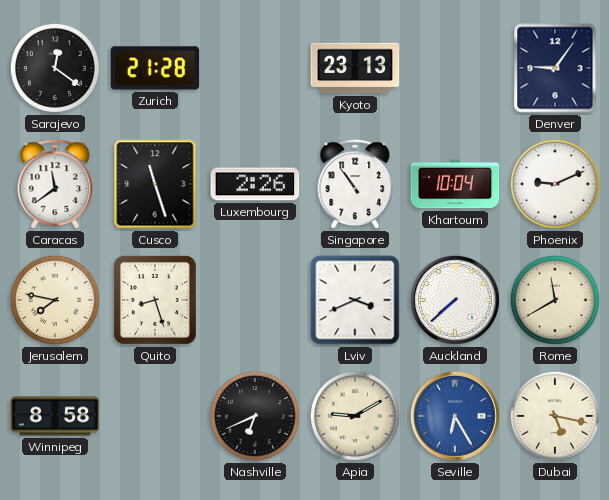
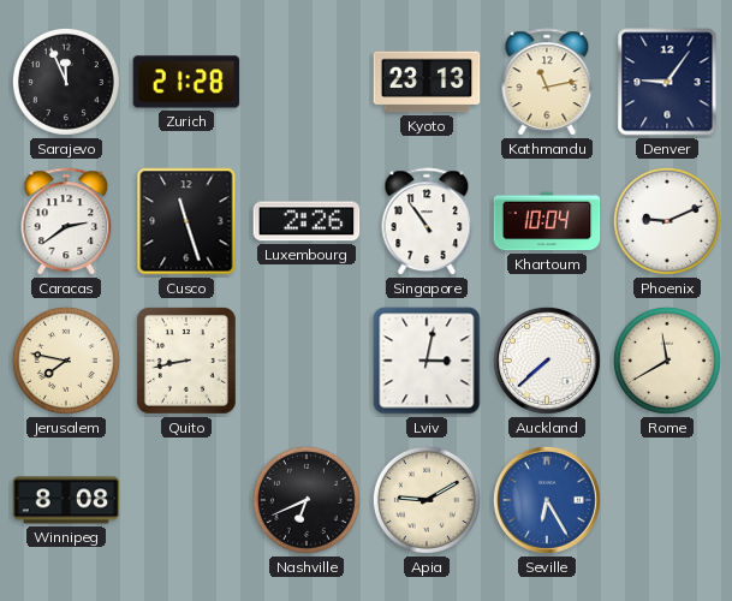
Sarajevo: 12:21 -> 11:56 (66, 82)
Kathmandu: none -> 11:13 (547, 83)
Caracas: 11:39 -> 2:39 (66, 222)
Quito: 8:27 -> 8:43 (186, 361)
Lviv: 3:41 -> 3:02 (427, 361)
Winnipeg: 8:58 -> 8:08 (66, 500)
Dubai: 5:17 -> none (555, 416)
